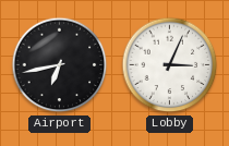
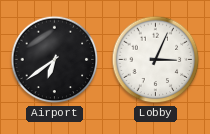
Airport: 6:43 -> 6:39 (55, 60)
